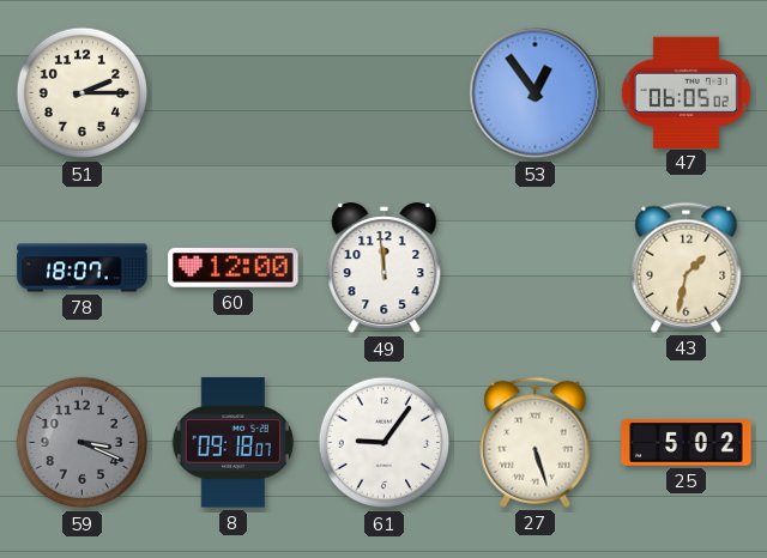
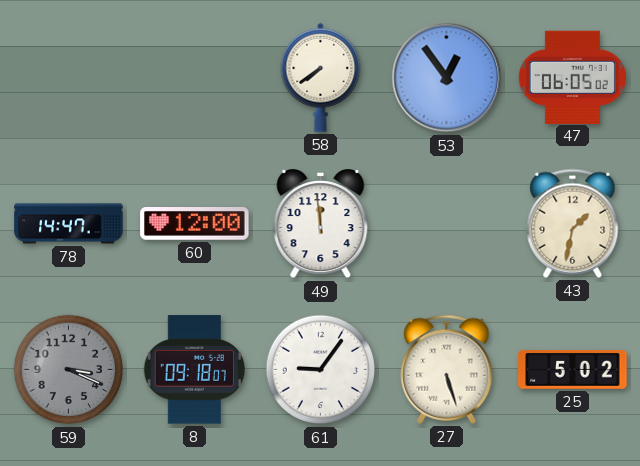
51: 2:15 -> none (83, 93)
58: none -> 7:39 (321, 77)
78: 18:07 -> 14:47 (69, 224)
